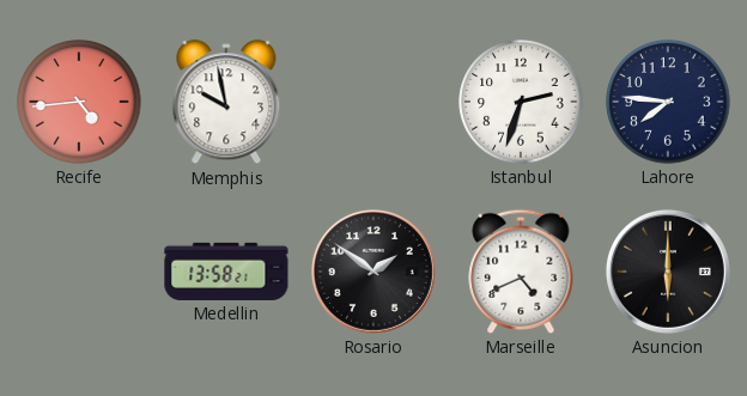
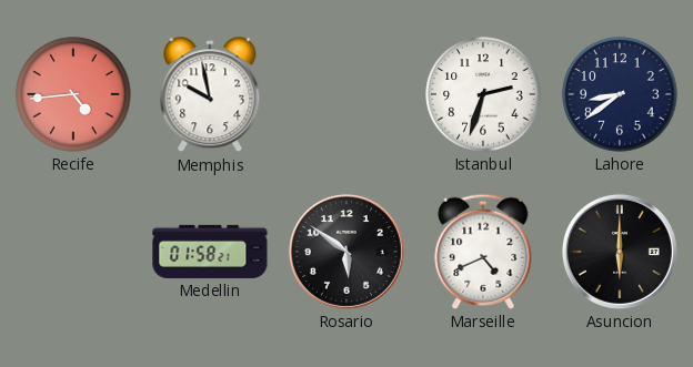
Lahore: 7:46 -> 8:39 (620, 94)
Medellin: 13:58 -> 01:58 (210, 252)
Rosario: 1:51 -> 5:51 (346, 252)
